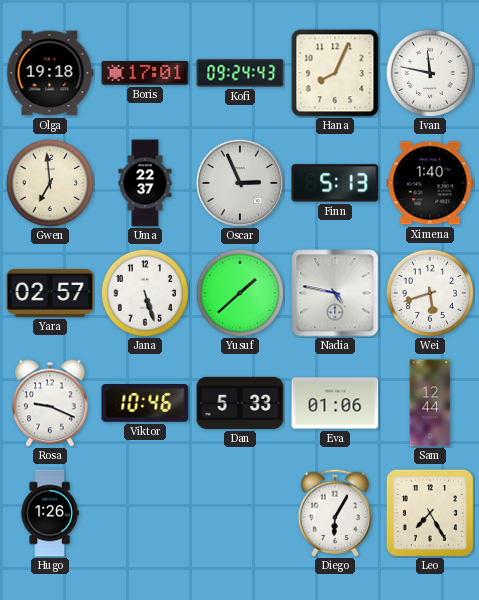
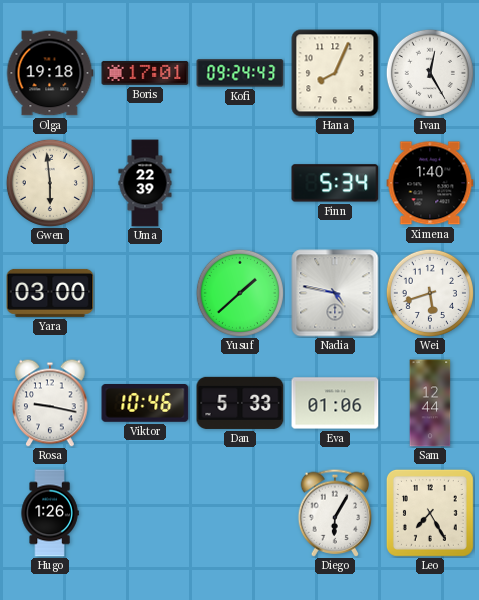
Ivan: 11:47 -> 12:25 (430, 73)
Gwen: 6:59 -> 5:59 (50, 183)
Uma: 22:37 -> 22:39 (145, 183)
Oscar: 2:56 -> none (240, 183)
Finn: 5:13 -> 5:34 (335, 183)
Yara: 02:57 -> 03:00 (50, 293)
Jana: 5:27 -> none (145, 293)
Rosa: 9:19 -> 9:17 (50, 403)
